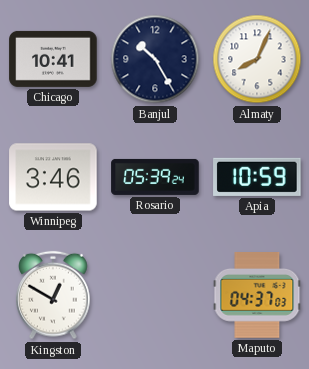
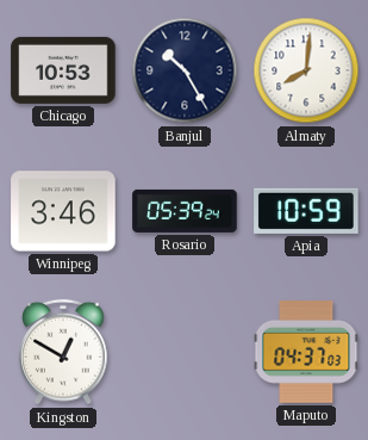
Chicago: 10:41 -> 10:53 (63, 70)
Almaty: 8:04 -> 8:01 (306, 70)
